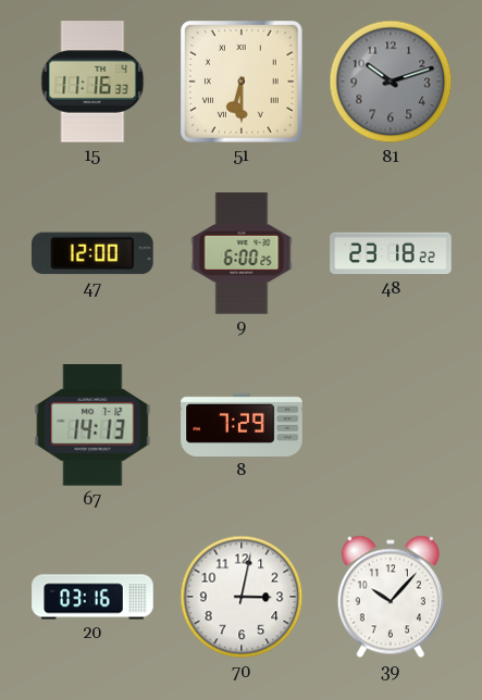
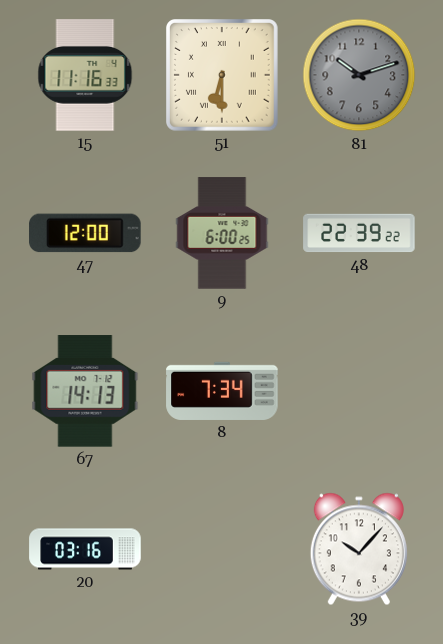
48: 23:18 -> 22:39 (359, 233)
8: 7:29 -> 7:34 (222, 391)
70: 3:02 -> none (242, 597)
